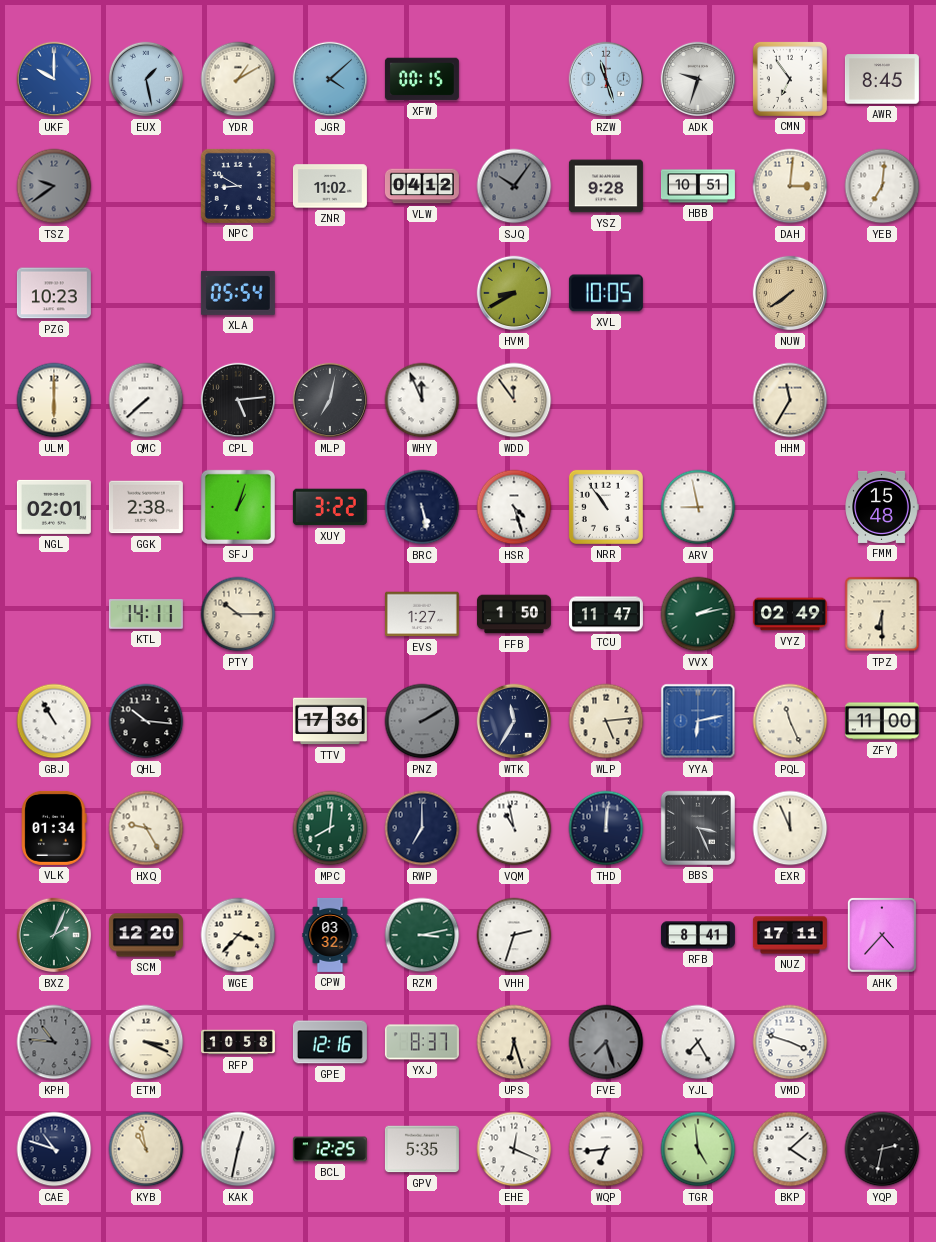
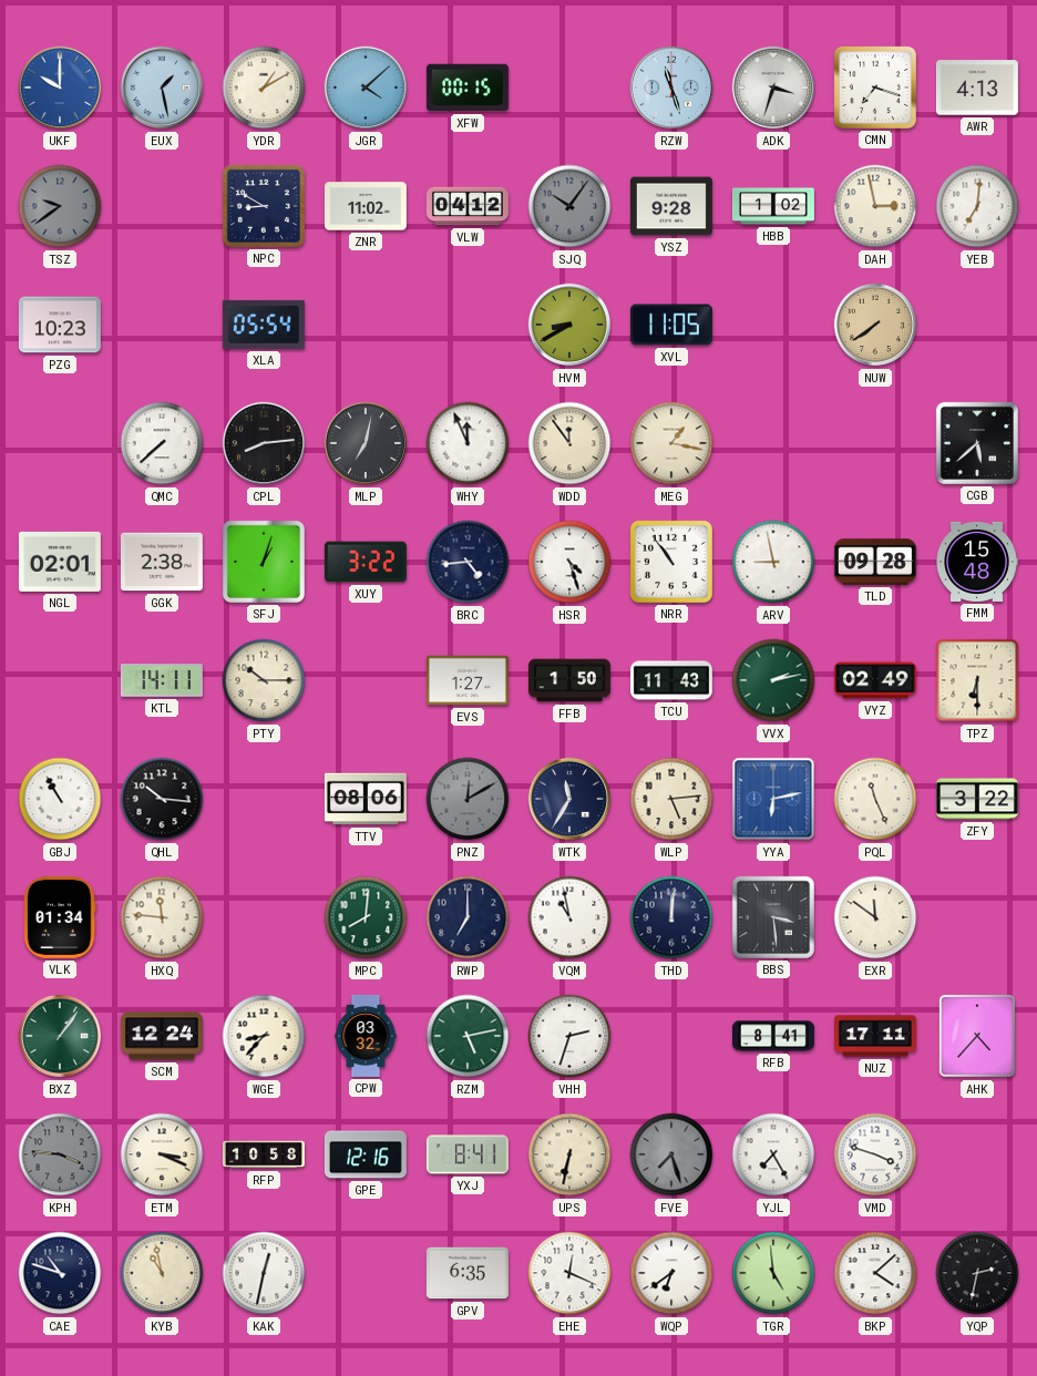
ADK: 9:33 -> 3:33 (773, 88)
CMN: 6:54 -> 7:18 (875, 88)
AWR: 8:45 -> 4:13 (977, 88)
HBB: 10:51 -> 1:02 (773, 206)
DAH: 3:01 -> 2:58 (875, 206)
XVL: 10:05 -> 11:05 (671, 325)
ULM: 6:00 -> none (54, 400)
CPL: 5:14 -> 8:14 (264, 443)
MEG: none -> 1:17 (671, 443)
HHM: 11:35 -> none (790, 400)
CGB: none -> 5:38 (977, 443)
BRC: 5:28 -> 4:44 (468, 562)
TLD: none -> 09:28 (875, 562)
TCU: 11:47 -> 11:43 (671, 680)
TTV: 17:36 -> 08:06 (366, 799)
PNZ: 2:10 -> 12:10 (468, 799)
ZFY: 11:00 -> 3:22 (977, 799)
HXQ: 9:25 -> 11:46 (162, 917)
BBS: 3:26 -> 3:29 (773, 917)
EXR: 11:56 -> 11:51 (875, 917)
BXZ: 2:04 -> 1:06 (60, 1036)
SCM: 12:20 -> 12:24 (162, 1036)
WGE: 3:37 -> 8:37 (264, 1036)
RZM: 3:13 -> 5:13 (468, 1036)
KPH: 10:46 -> 3:46 (60, 1154)
YXJ: 8:37 -> 8:41 (468, 1154)
UPS: 6:27 -> 6:32 (569, 1154)
BCL: 12:25 -> none (330, 1149)
GPV: 5:35 -> 6:35 (468, 1273)
WQP: 6:44 -> 6:39 (671, 1273)
